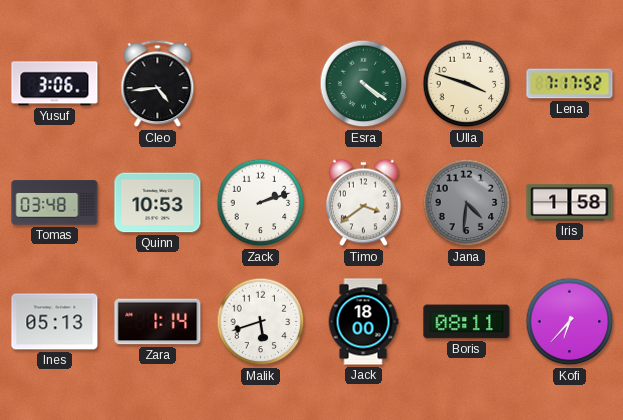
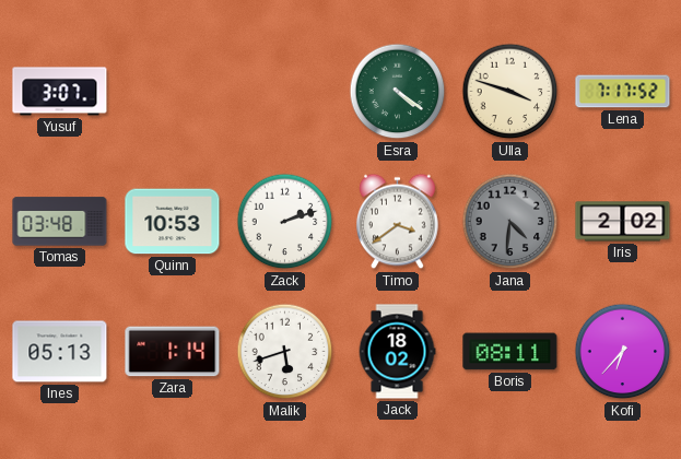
Yusuf: 3:06 -> 3:07 (60, 92)
Cleo: 4:44 -> none (158, 84)
Iris: 1:58 -> 2:02 (623, 222)
Jack: 18:00 -> 18:02 (397, 352)
